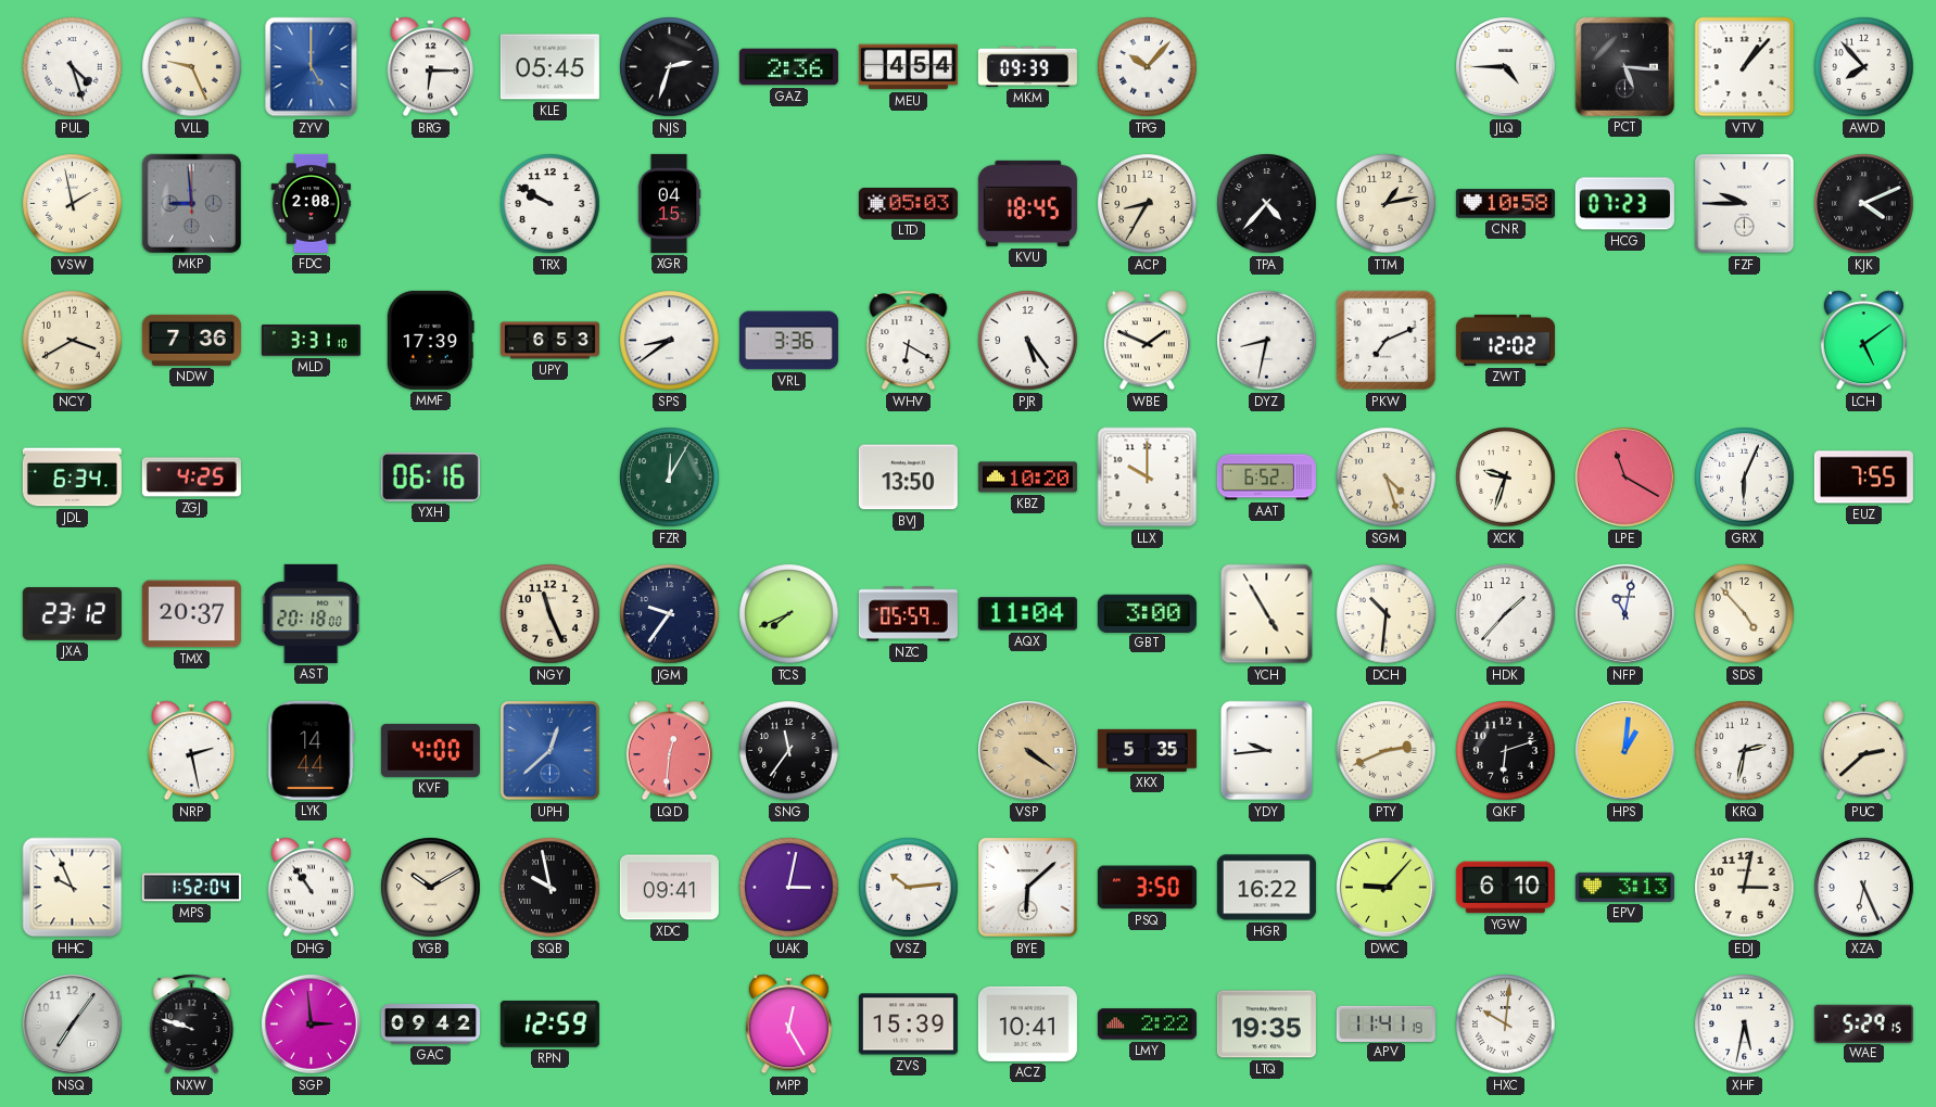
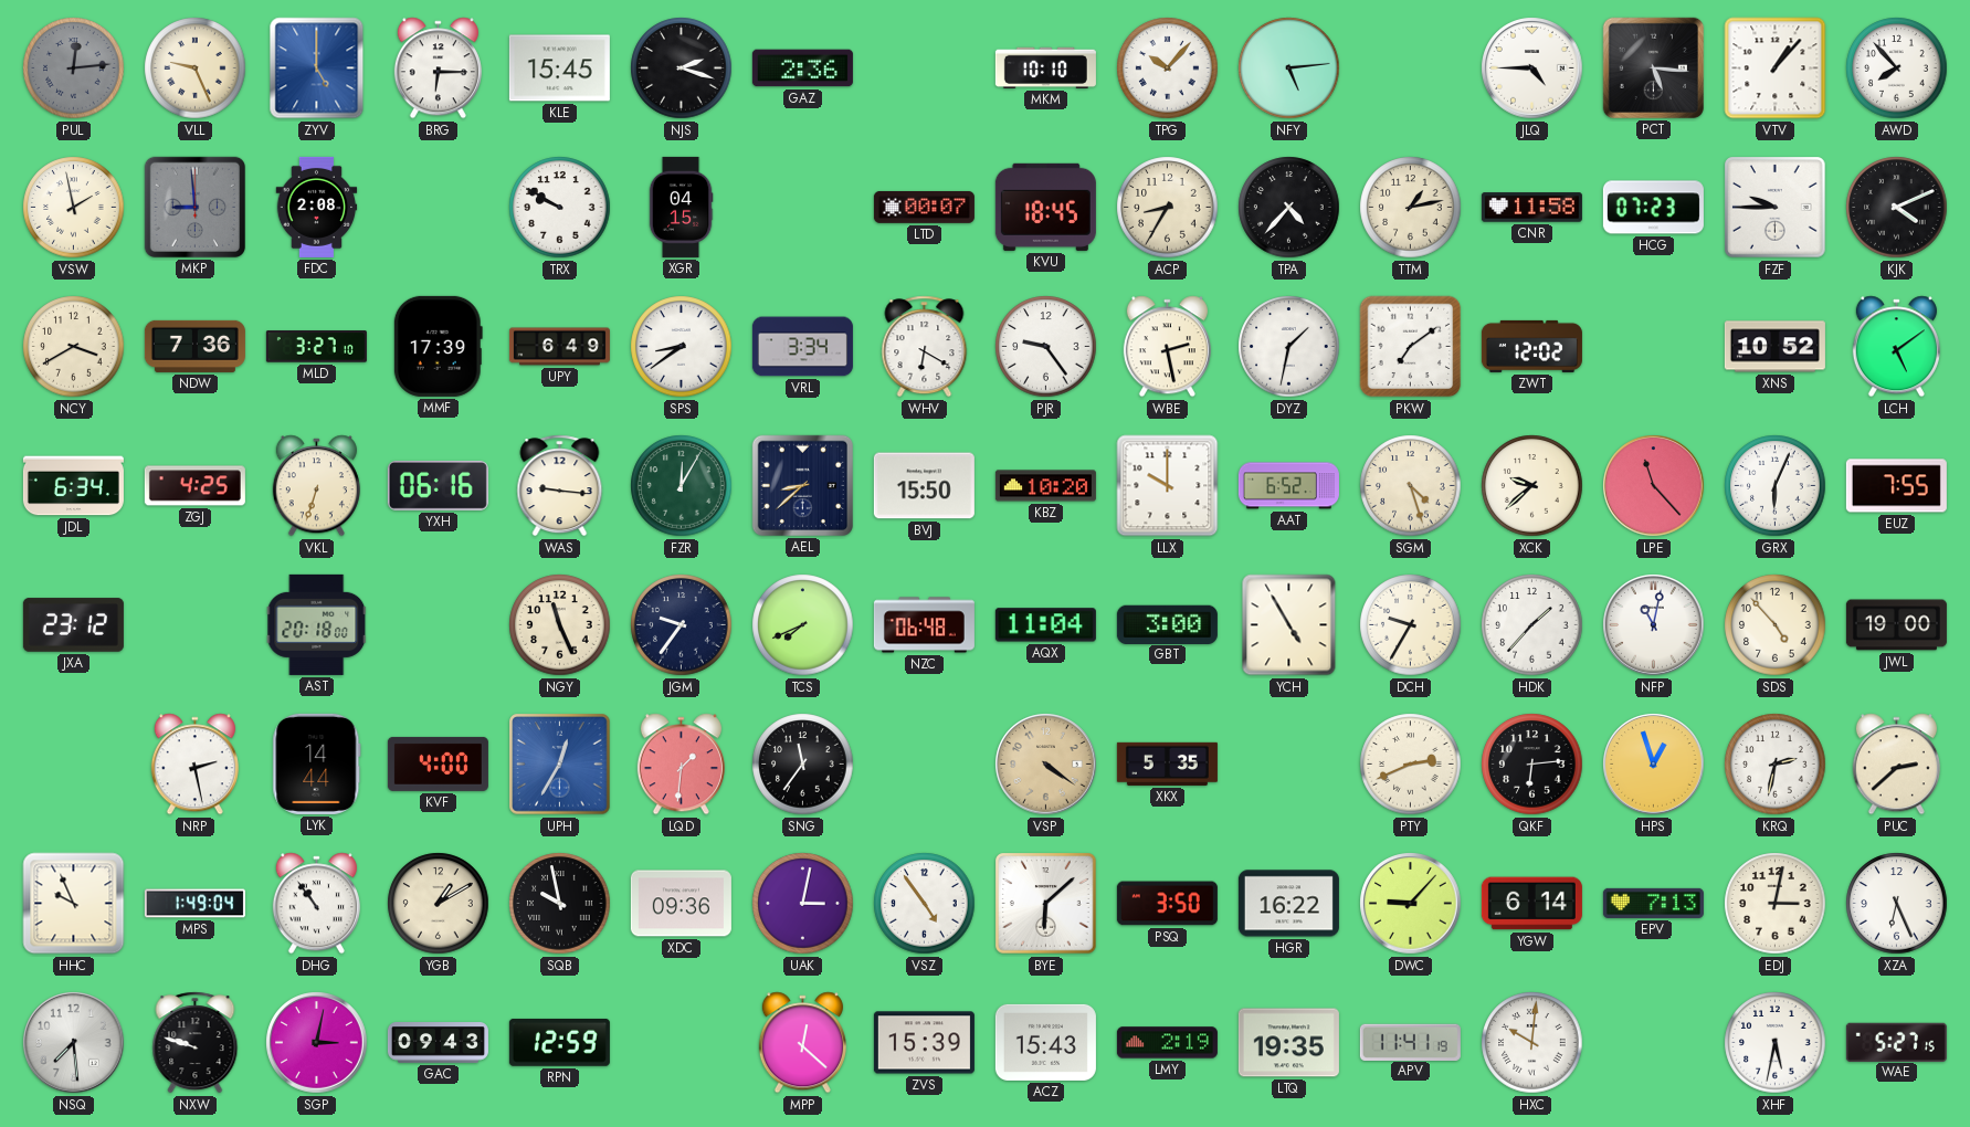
PUL: 4:27 -> 12:14 (74, 69)
PUL dial: white -> grey (74, 69)
KLE: 05:45 -> 15:45 (559, 69)
NJS: 2:33 -> 2:18 (682, 69)
MEU: 4:54 -> none (908, 67)
MKM: 09:39 -> 10:10 (1045, 67)
NFY: none -> 5:14 (1289, 69)
LTD: 05:03 -> 00:07 (924, 207)
CNR: 10:58 -> 11:58 (1531, 208)
MLD: 3:31 -> 3:27 (316, 347)
UPY: 6:53 -> 6:49 (559, 347)
VRL: 3:36 -> 3:34 (802, 347)
PJR: 5:24 -> 9:24 (1046, 347)
WBE: 1:49 -> 2:28 (1167, 347)
DYZ: 8:32 -> 1:32 (1289, 347)
PKW: 7:11 -> 7:09 (1411, 347)
XNS: none -> 10:52 (1774, 347)
VKL: none -> 6:33 (316, 486)
WAS: none -> 9:16 (560, 486)
AEL: none -> 8:38 (802, 485)
BVJ: 13:50 -> 15:50 (924, 486)
XCK: 9:33 -> 9:38 (1532, 486)
LPE: 11:20 -> 11:23 (1654, 486)
TMX: 20:37 -> none (191, 614)
NZC: 05:59 -> 06:48 (924, 625)
DCH: 10:31 -> 9:35 (1411, 625)
JWL: none -> 19:00 (1896, 625)
UPH: 12:38 -> 12:35 (560, 765)
LQD: 12:31 -> 1:31 (681, 765)
YDY: 9:44 -> none (1267, 751)
QKF: 6:12 -> 6:14 (1532, 765)
HPS: 1:01 -> 12:57 (1654, 765)
MPS: 1:52 -> 1:49 (194, 904)
YGB: 10:10 -> 1:10 (439, 904)
XDC: 09:41 -> 09:36 (681, 904)
VSZ: 10:14 -> 4:54 (925, 904)
YGW: 6:10 -> 6:14 (1531, 904)
EPV: 3:13 -> 7:13 (1653, 903)
NSQ: 7:06 -> 7:29 (74, 1043)
SGP: 2:59 -> 3:02 (317, 1043)
GAC: 09:42 -> 09:43 (438, 1043)
MPP: 12:25 -> 12:22 (802, 1043)
ACZ: 10:41 -> 15:43 (1045, 1042)
LMY: 2:22 -> 2:19 (1167, 1043)
WAE: 5:29 -> 5:27 (1896, 1042)
